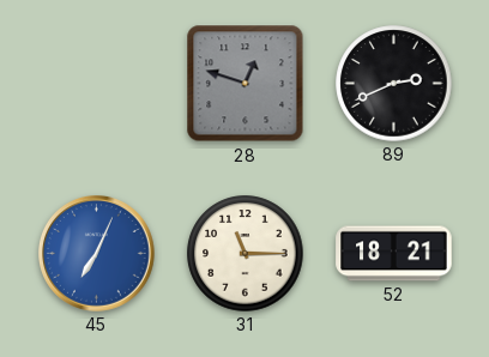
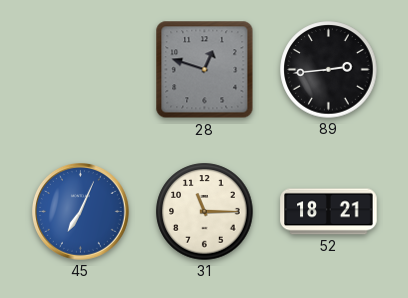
89: 2:41 -> 2:44 (329, 70)
